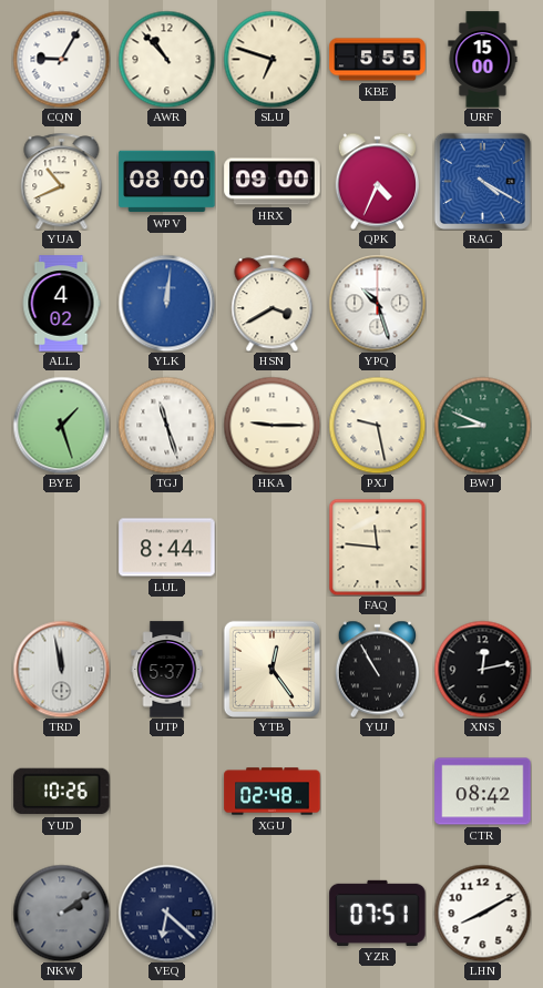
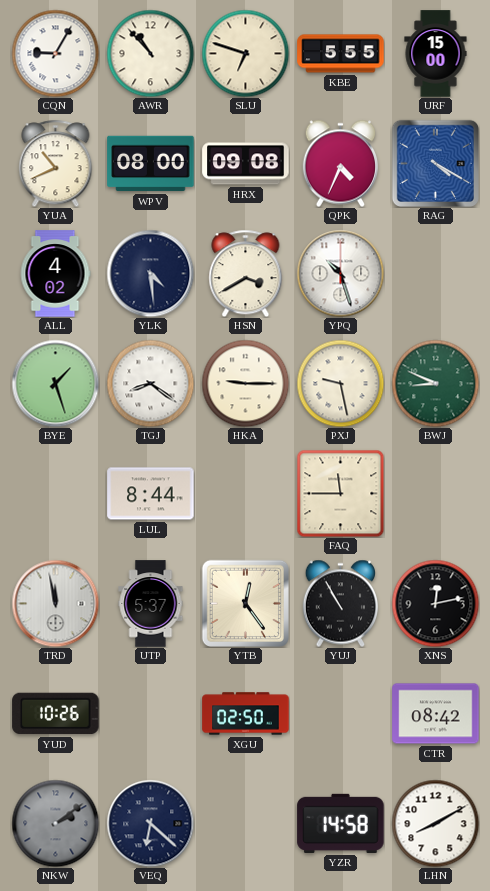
HRX: 09:00 -> 09:08 (246, 164)
YLK: 12:01 -> 4:29 (150, 273)
YLK dial: blue -> navy (150, 273)
TGJ: 11:27 -> 8:21 (150, 383)
FAQ: 11:46 -> 11:45 (340, 493)
XGU: 02:48 -> 02:50 (246, 714)
YZR: 07:51 -> 14:58 (341, 823)
